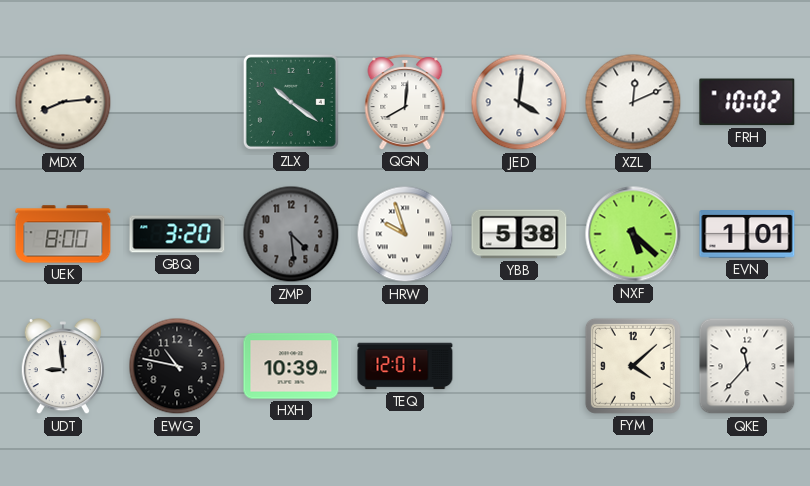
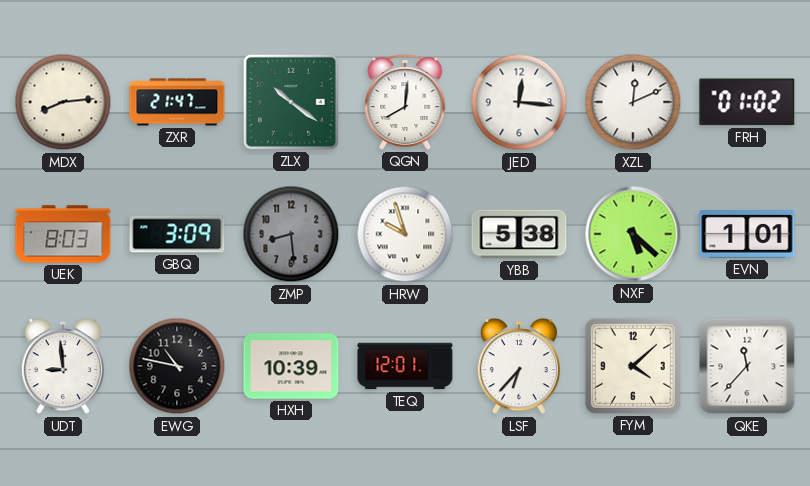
ZXR: none -> 21:47 (177, 102)
JED: 4:01 -> 12:16 (519, 102)
FRH: 10:02 -> 01:02 (747, 102)
UEK: 8:00 -> 8:03 (63, 234)
GBQ: 3:20 -> 3:09 (177, 234)
ZMP: 4:29 -> 8:29 (291, 234)
LSF: none -> 6:37 (519, 367)
